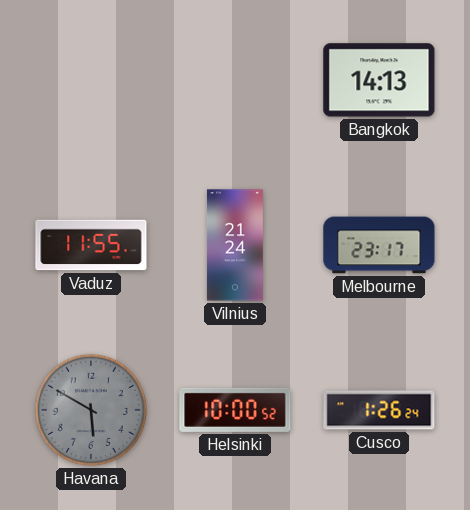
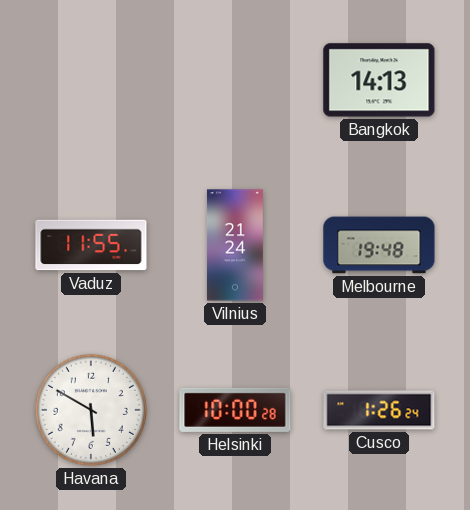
Melbourne: 23:17 -> 19:48 (379, 245)
Havana dial: grey -> white (91, 410)
Helsinki: 10:00:52 -> 10:00:28 (235, 410)
